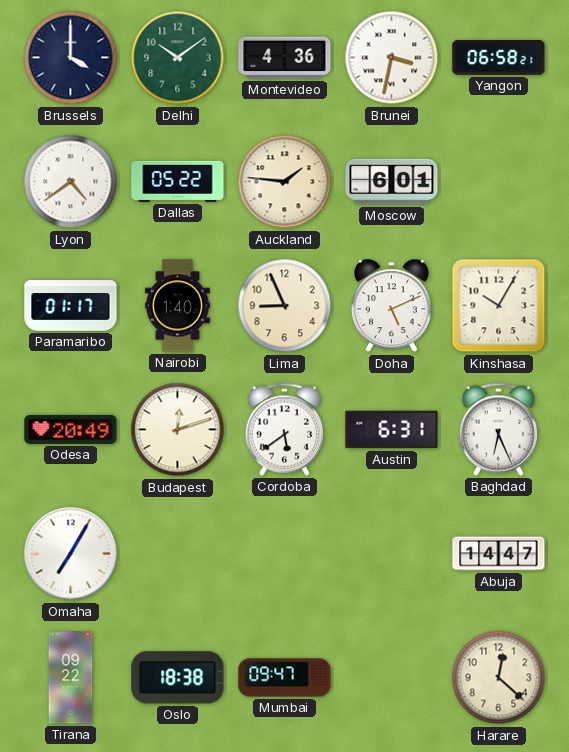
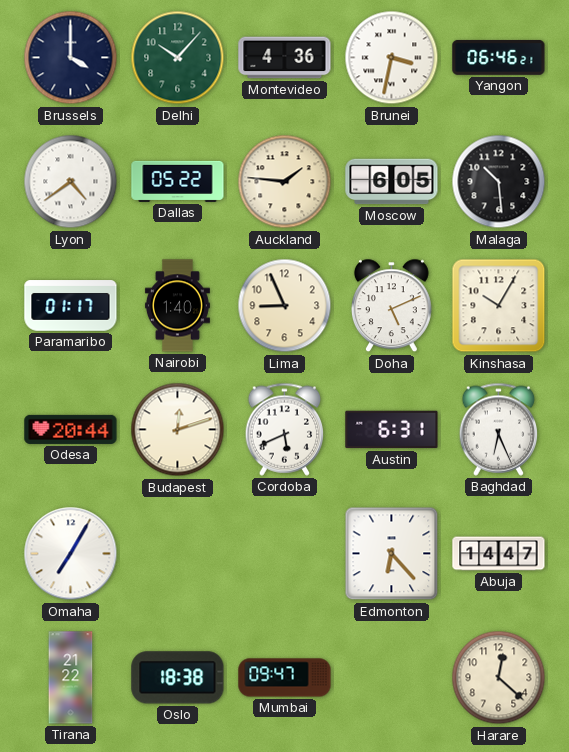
Delhi: 10:09 -> 10:07 (178, 58)
Yangon: 06:58 -> 06:46 (499, 57)
Moscow: 6:01 -> 6:05 (392, 182)
Malaga: none -> 10:29 (499, 182)
Odesa: 20:49 -> 20:44 (71, 429)
Cordoba: 5:39 -> 5:41 (285, 429)
Edmonton: none -> 6:23 (392, 554)
Tirana: 09:22 -> 21:22 (71, 678)
